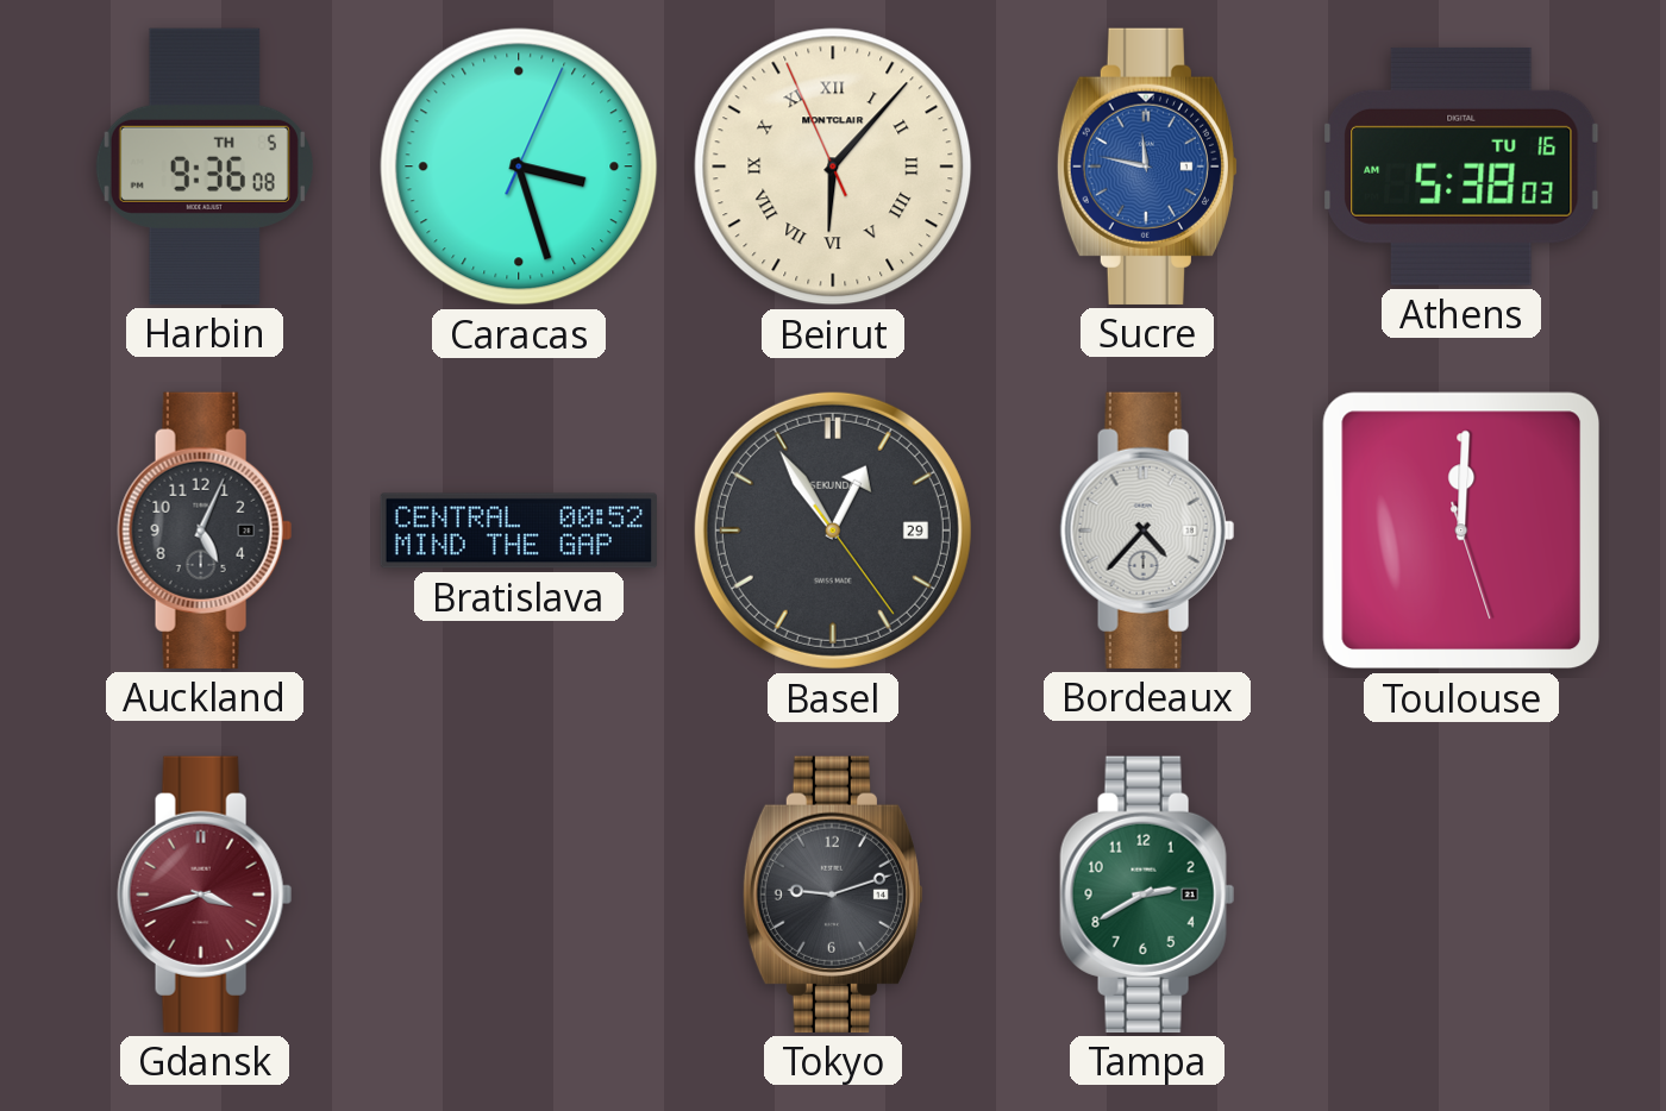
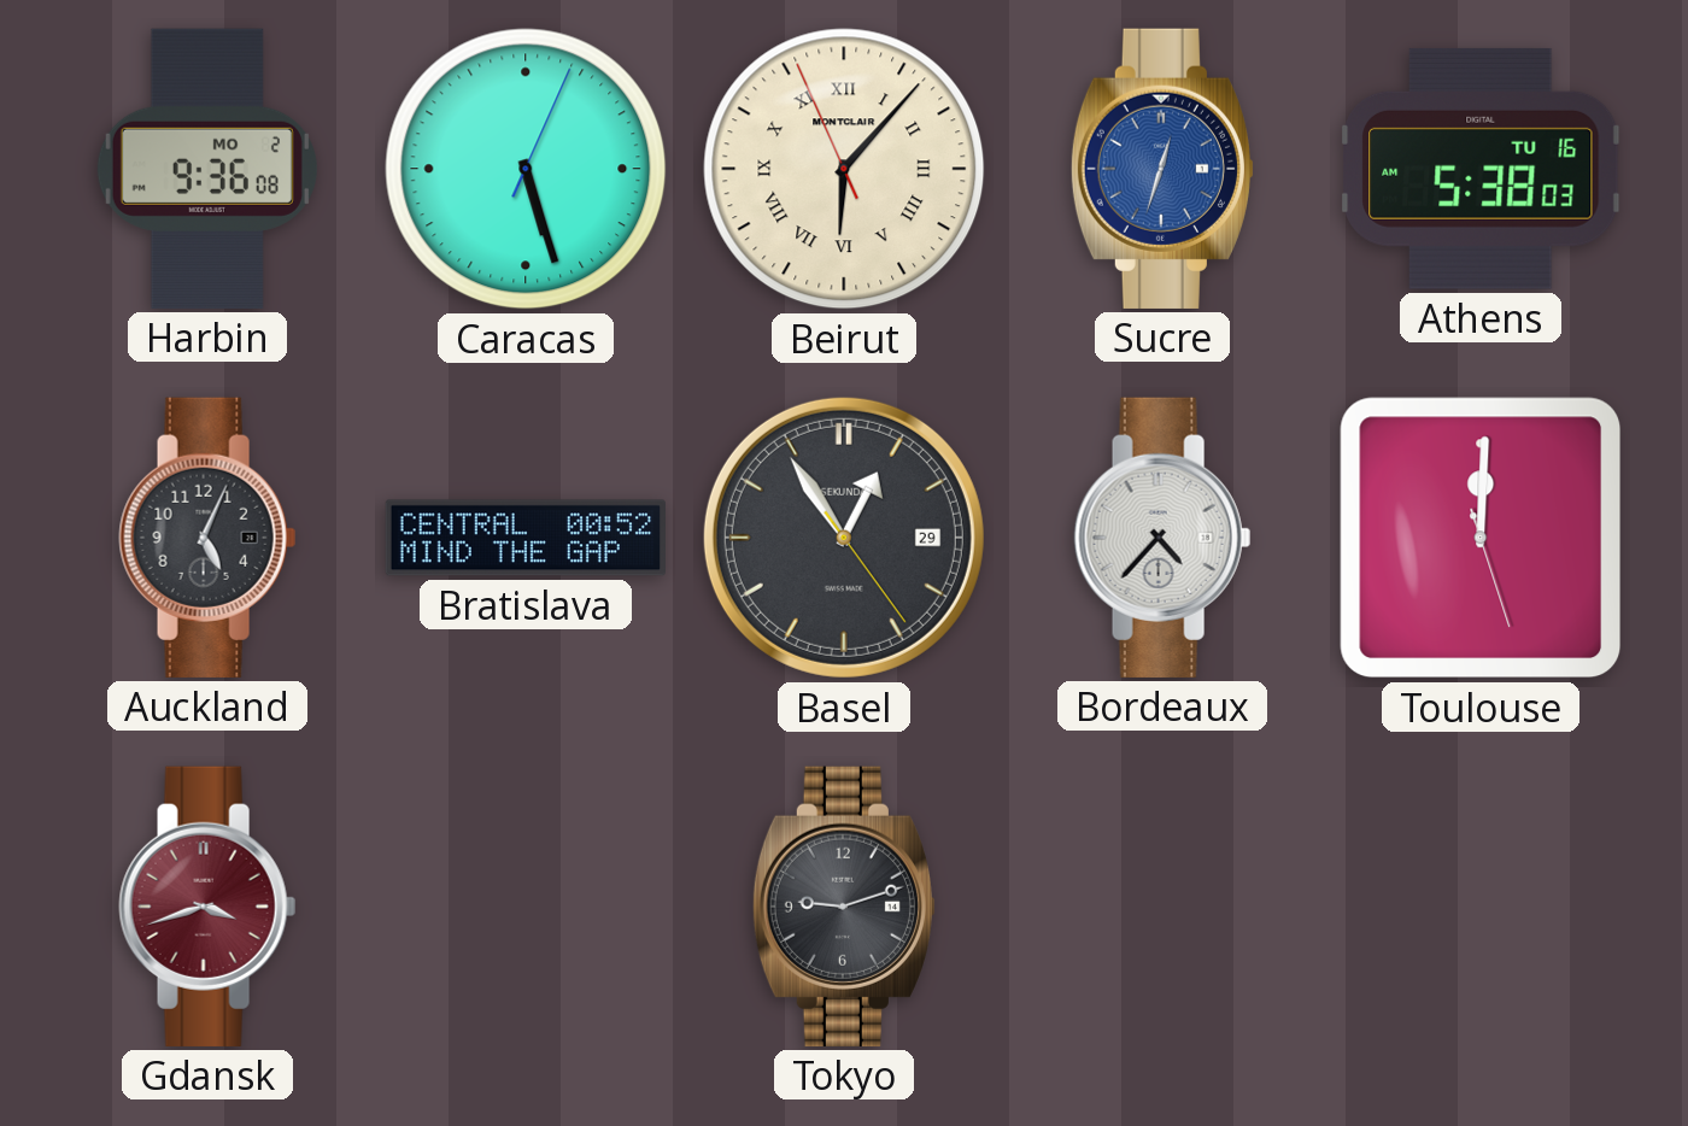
Harbin date: TH 5 -> MO 2 (207, 169)
Caracas: 3:27 -> 5:27 (526, 169)
Sucre: 11:47 -> 12:33 (1162, 169)
Tampa: 2:40 -> none (1147, 895)
